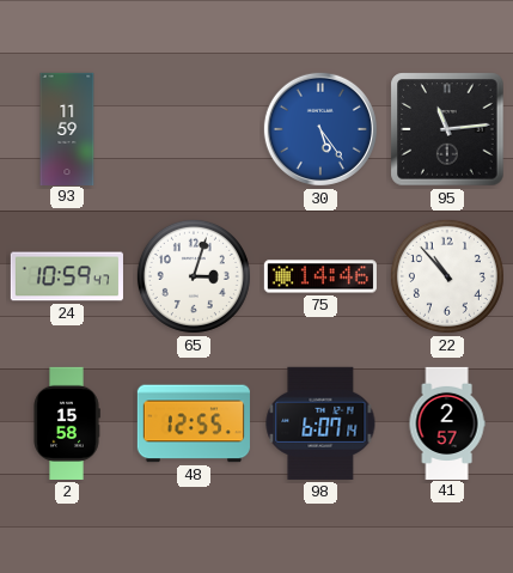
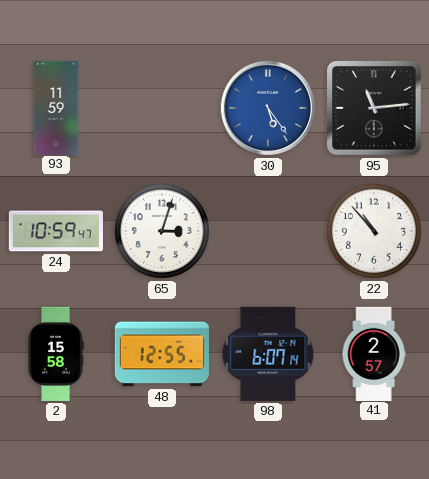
75: 14:46 -> none (320, 276)
